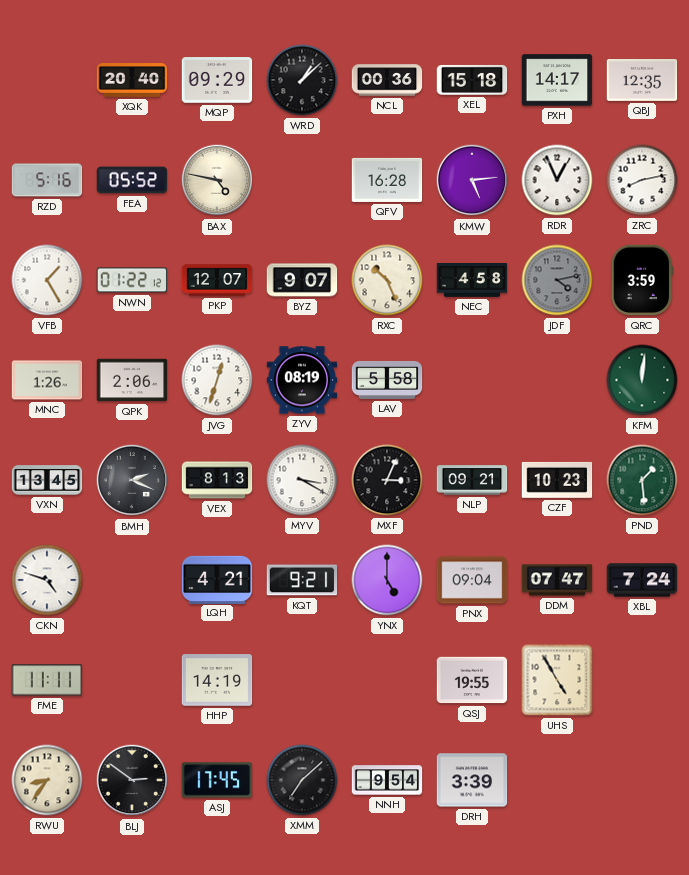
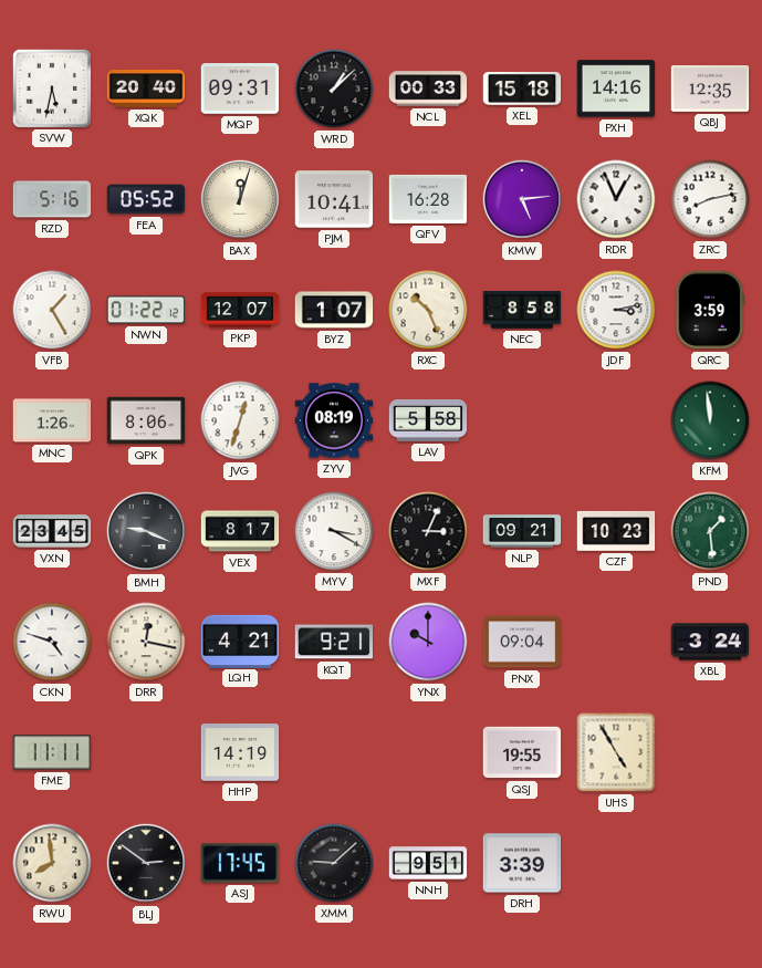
SVW: none -> 5:32 (51, 87)
MQP: 09:29 -> 09:31 (240, 89)
NCL: 00:36 -> 00:33 (428, 89)
PXH: 14:17 -> 14:16 (616, 89)
BAX: 4:47 -> 12:03 (240, 199)
PJM: none -> 10:41 (334, 199)
BYZ: 9:07 -> 1:07 (334, 310)
NEC: 4:58 -> 8:58 (522, 310)
JDF: 4:13 -> 3:13 (616, 310)
JDF dial: grey -> white (616, 310)
QPK: 2:06 -> 8:06 (146, 420)
KFM: 12:01 -> 11:59 (710, 420)
VXN: 13:45 -> 23:45 (52, 531)
BMH: 2:19 -> 9:19 (146, 531)
VEX: 8:13 -> 8:17 (240, 531)
DRR: none -> 12:17 (146, 642)
YNX: 5:00 -> 10:00 (428, 642)
DDM: 07:47 -> none (557, 580)
XBL: 7:24 -> 3:24 (710, 642)
RWU: 8:36 -> 7:59 (52, 863)
XMM: 7:08 -> 9:08 (334, 863)
NNH: 9:54 -> 9:51 (428, 863)
